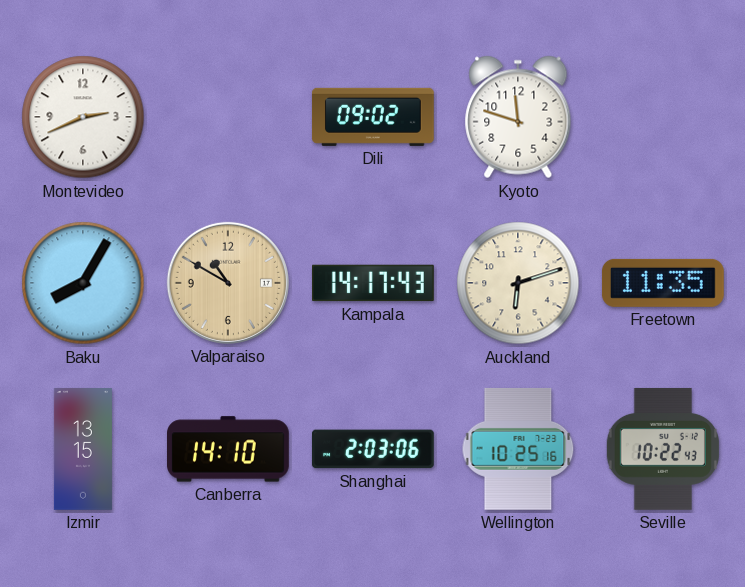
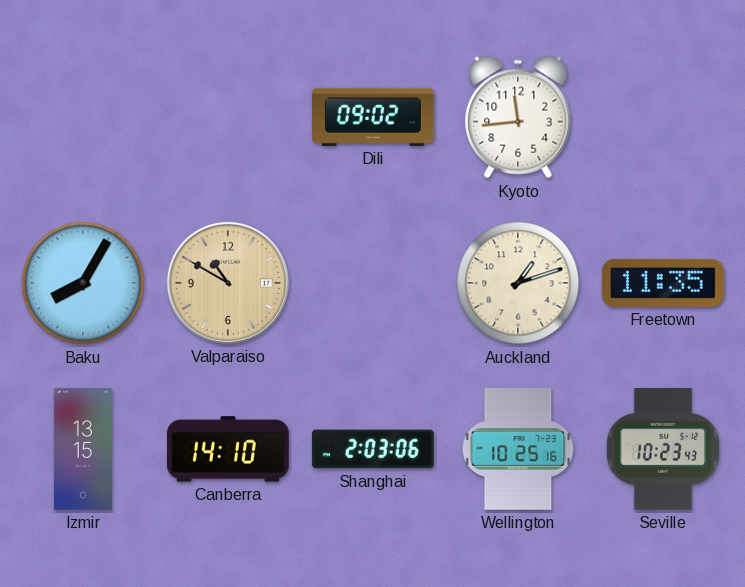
Montevideo: 2:41 -> none (83, 117)
Kyoto: 11:48 -> 11:44 (518, 117)
Kampala: 14:17 -> none (374, 283)
Auckland: 6:12 -> 1:12 (518, 283)
Seville: 10:22 -> 10:23 (663, 449)
